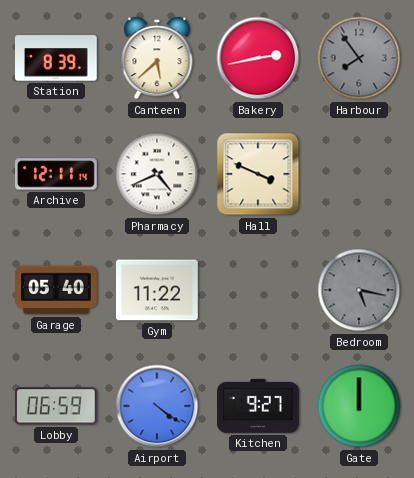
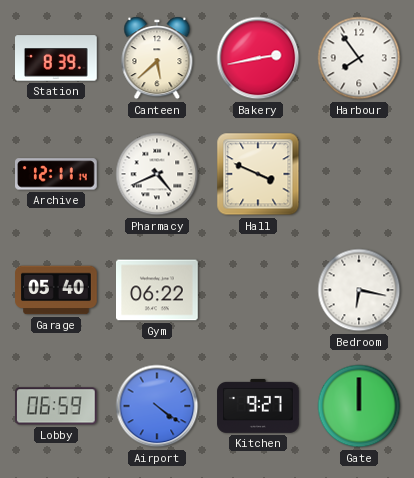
Harbour dial: grey -> white (359, 58)
Gym: 11:22 -> 06:22 (158, 290)
Bedroom: 5:17 -> 6:17 (359, 290)
Bedroom dial: grey -> white (359, 290)
